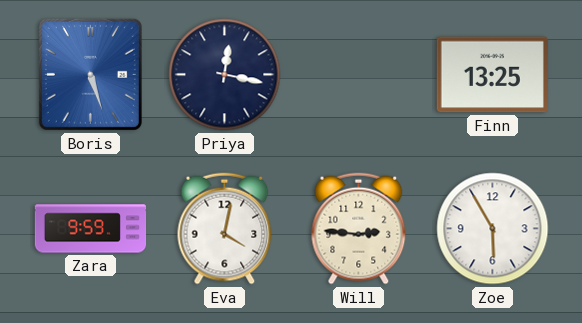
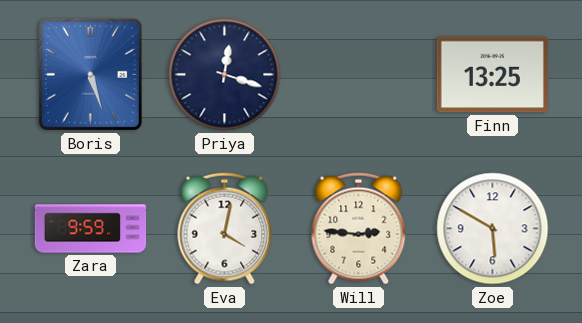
Priya: 12:17 -> 12:18 (225, 75)
Zoe: 5:55 -> 5:50 (493, 229)
